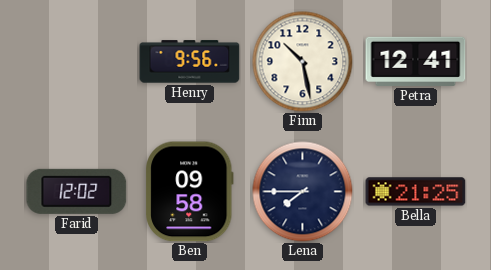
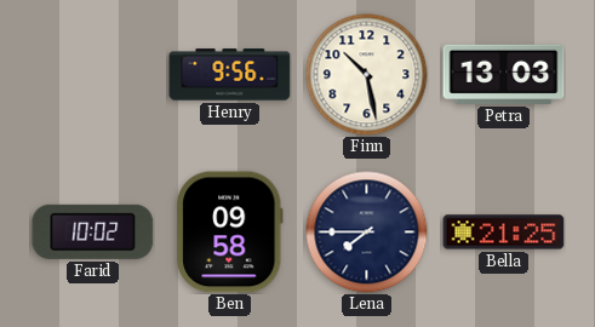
Petra: 12:41 -> 13:03 (504, 74)
Farid: 12:02 -> 10:02 (93, 231)
